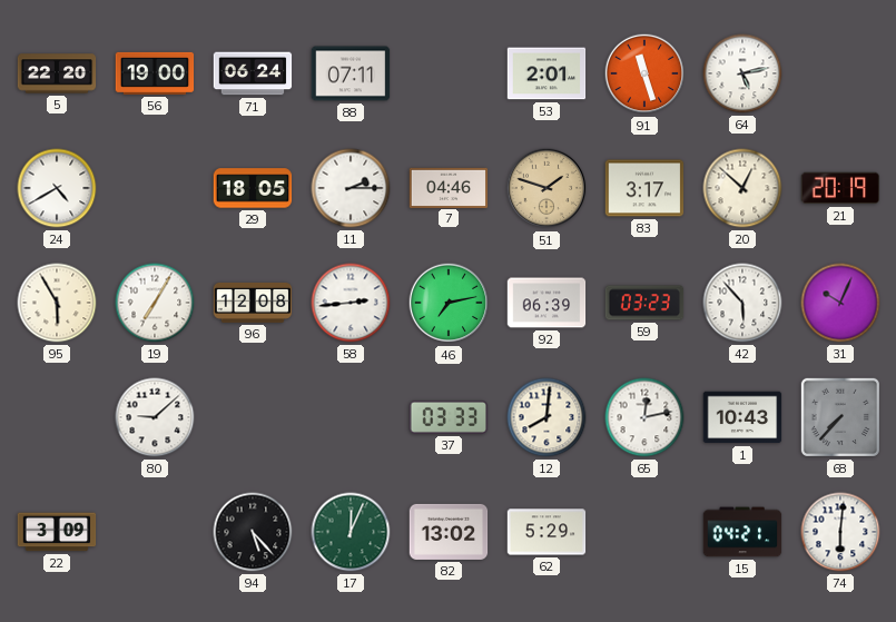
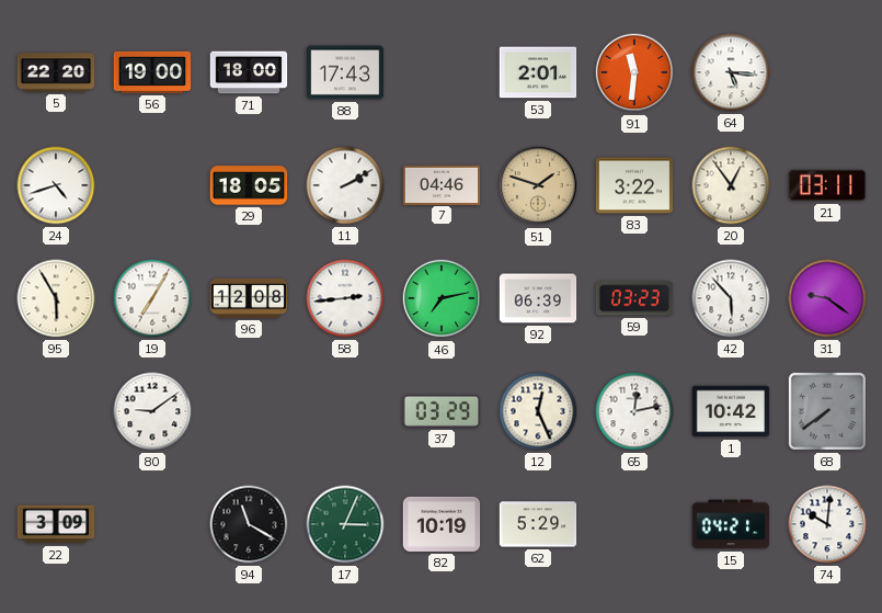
71: 06:24 -> 18:00 (249, 72)
88: 07:11 -> 17:43 (345, 72)
91: 11:27 -> 11:31 (634, 72)
64: 5:13 -> 5:16 (731, 72)
24: 4:40 -> 4:42 (56, 185)
11: 2:15 -> 2:10 (345, 185)
83: 3:17 -> 3:22 (634, 185)
20: 12:52 -> 12:54 (731, 185)
21: 20:19 -> 03:11 (827, 185)
31: 10:04 -> 9:21 (827, 298)
80: 9:08 -> 9:09 (152, 411)
37: 03:33 -> 03:29 (442, 411)
12: 8:01 -> 12:26 (538, 411)
1: 10:43 -> 10:42 (731, 411)
68: 7:37 -> 7:39 (827, 411)
94: 5:23 -> 11:20 (249, 524)
17: 12:04 -> 3:04 (345, 524)
82: 13:02 -> 10:19 (442, 524)
74: 6:01 -> 10:01 (827, 524)
